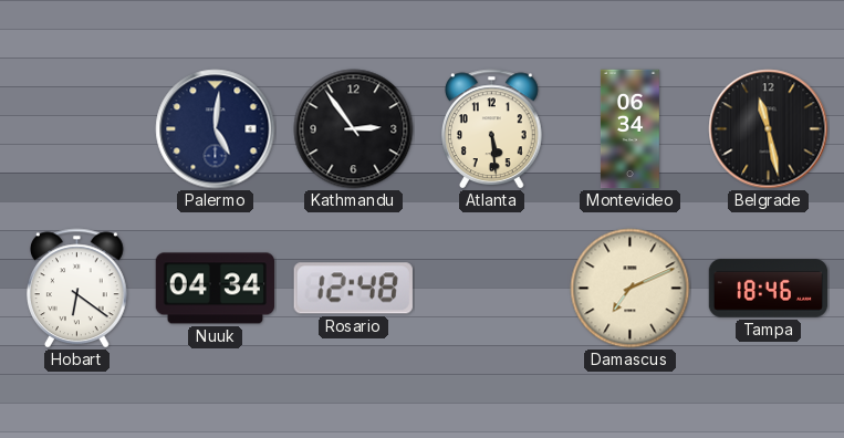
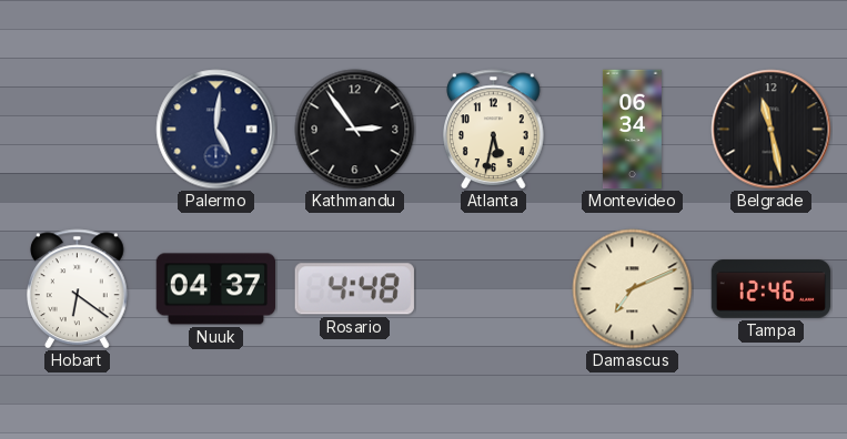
Atlanta: 5:29 -> 5:32 (494, 130)
Nuuk: 04:34 -> 04:37 (216, 289)
Rosario: 12:48 -> 4:48 (354, 289)
Tampa: 18:46 -> 12:46 (772, 289)
